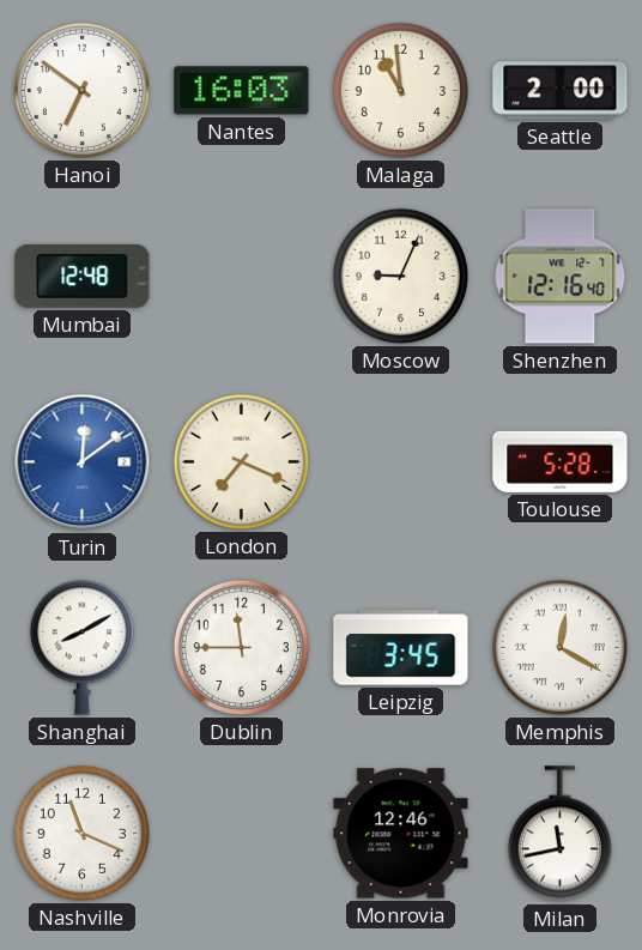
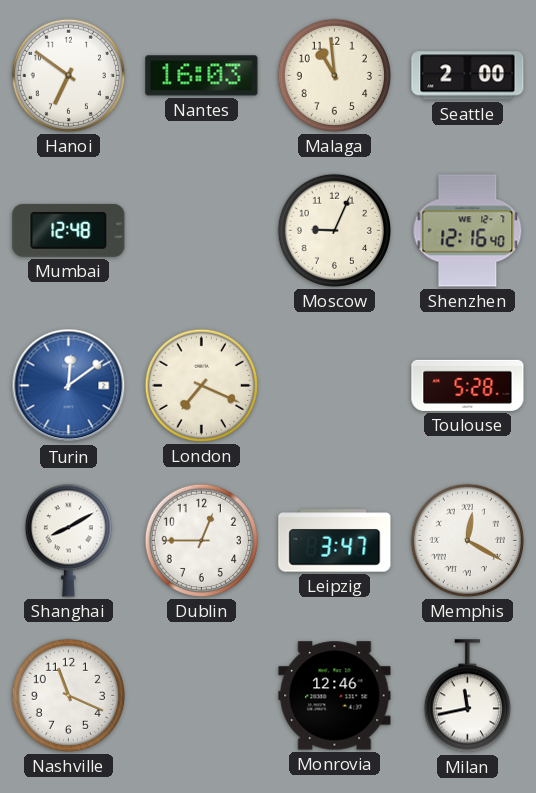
Dublin: 11:45 -> 12:45 (201, 540)
Leipzig: 3:45 -> 3:47 (335, 541)
